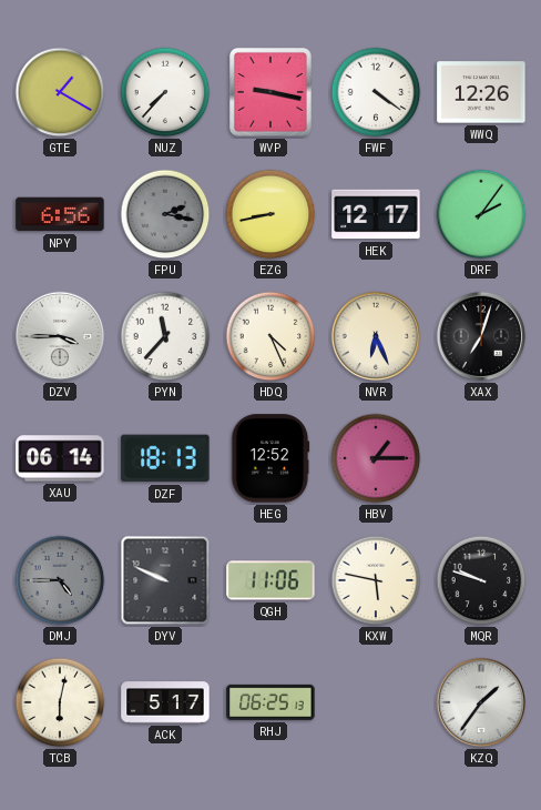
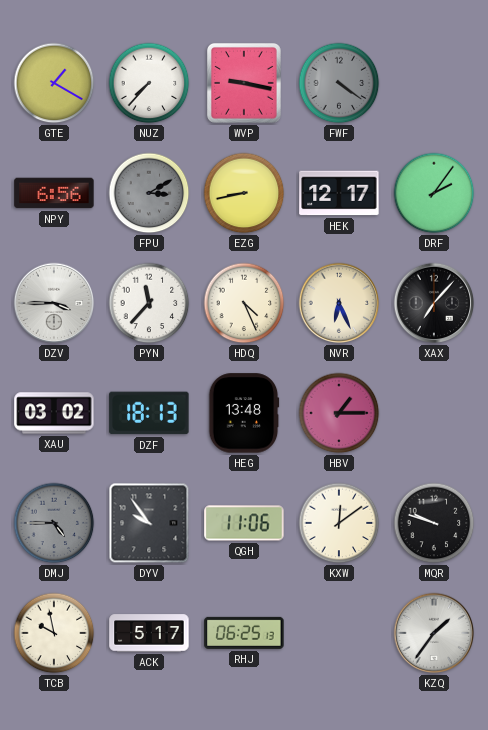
FWF dial: white -> grey (339, 83)
WWQ: 12:26 -> none (481, 92)
FPU: 2:17 -> 3:10 (149, 193)
XAX: 7:03 -> 7:07 (434, 303)
XAU: 06:14 -> 03:02 (54, 413)
HEG: 12:52 -> 13:48 (244, 413)
DYV: 9:49 -> 9:54 (149, 523)
KXW: 5:47 -> 12:09 (339, 523)
TCB: 6:02 -> 9:58 (54, 633)
